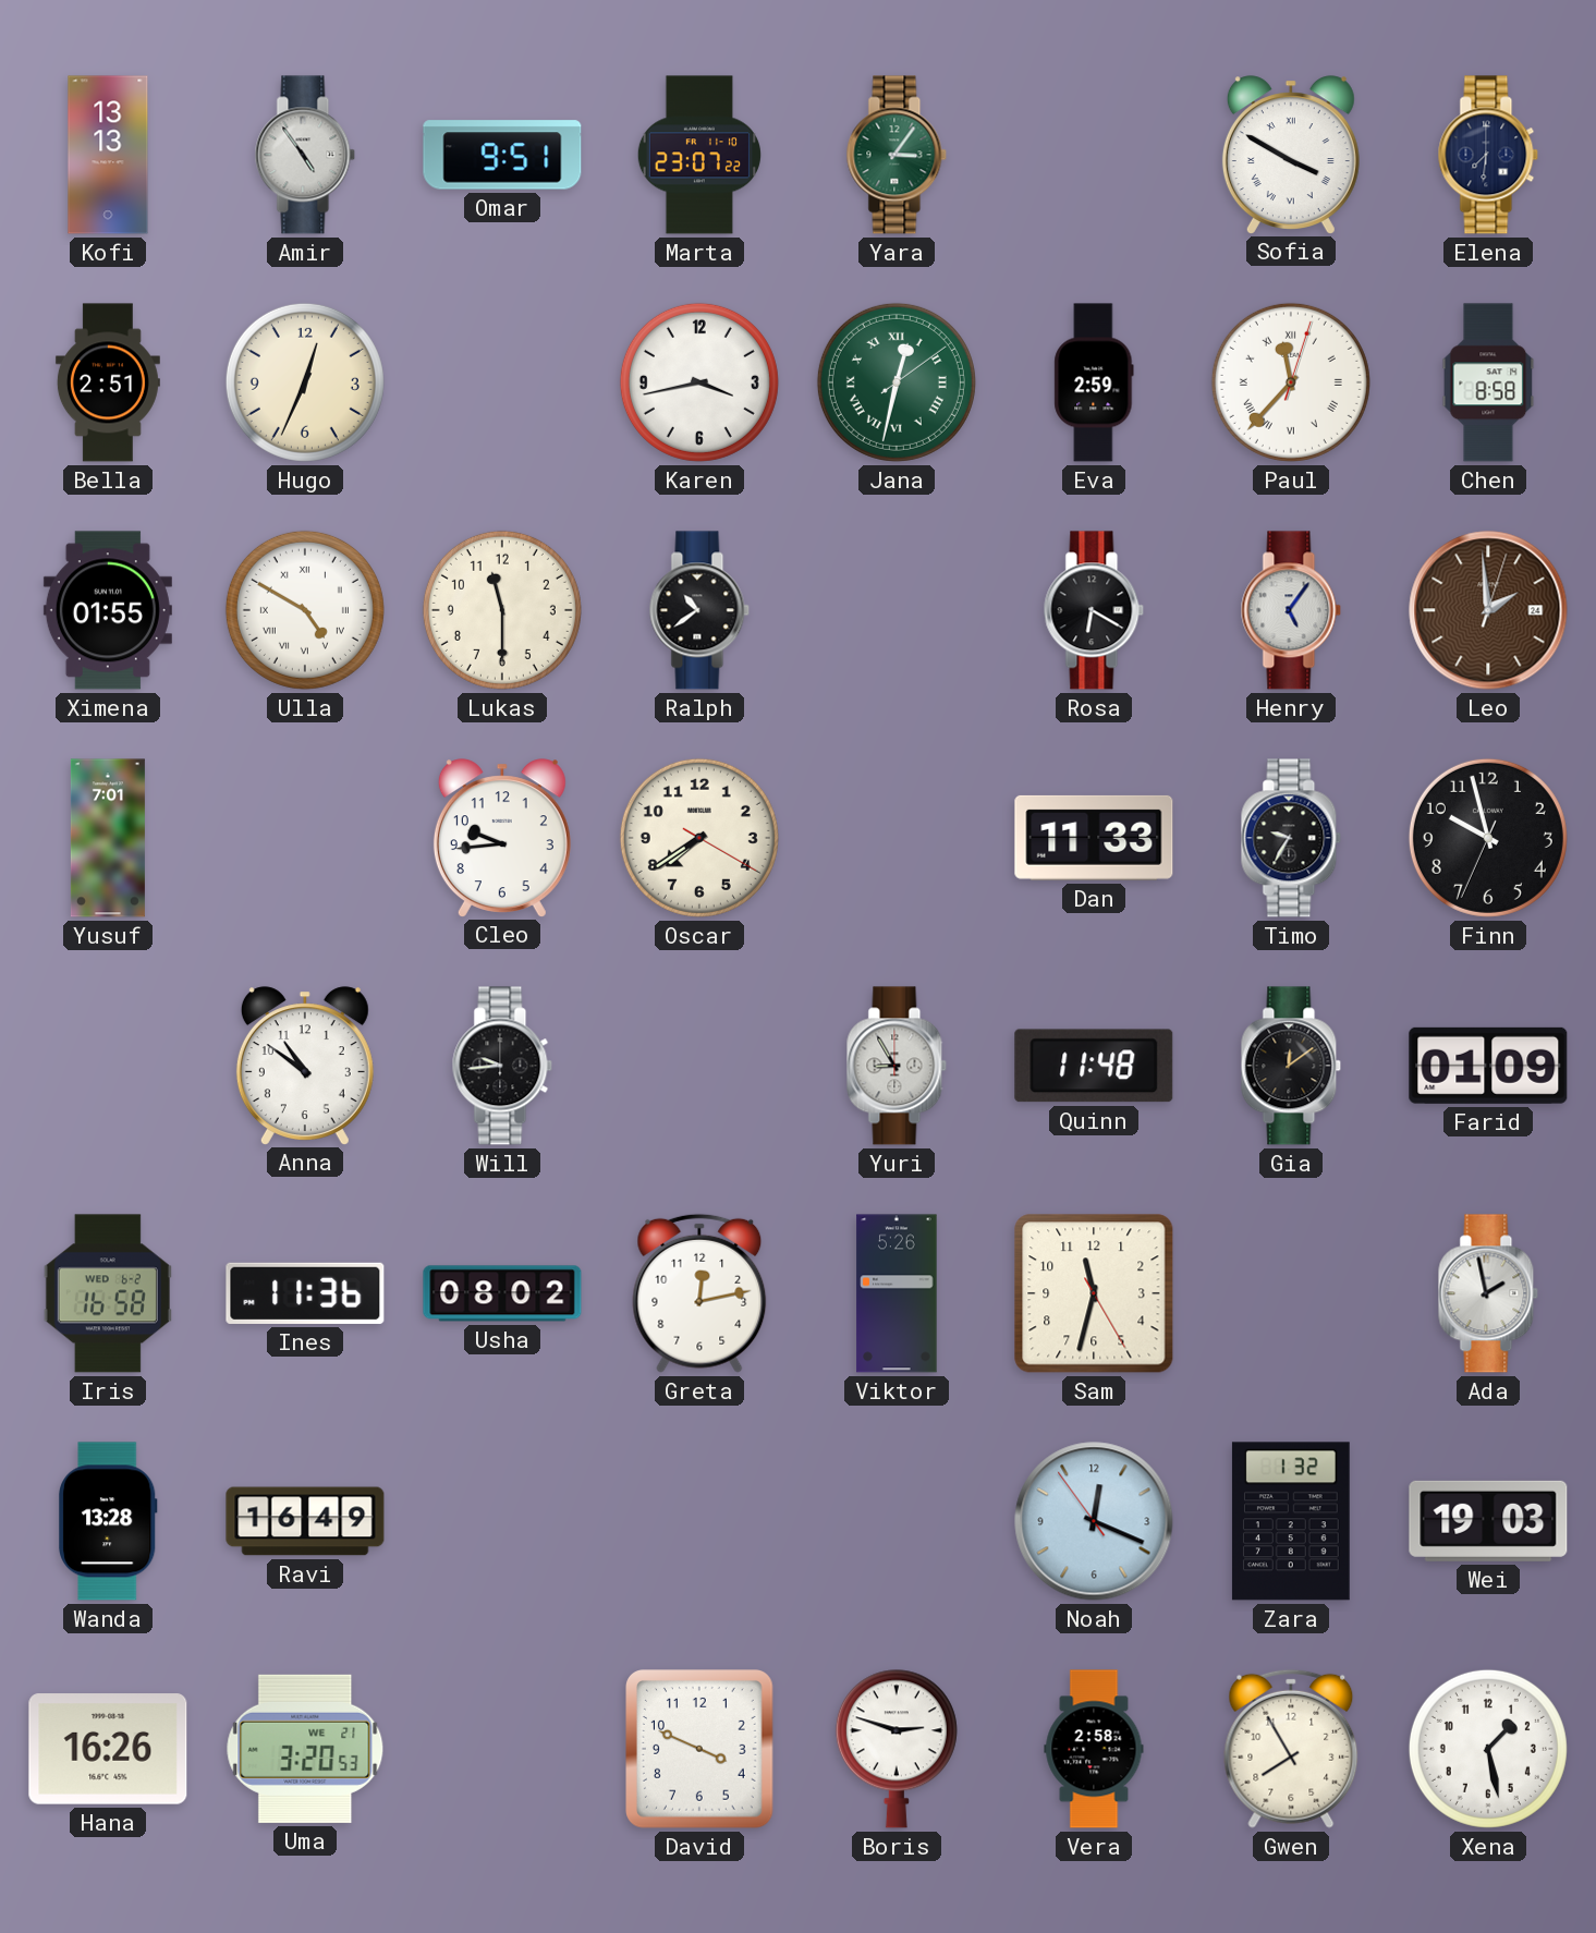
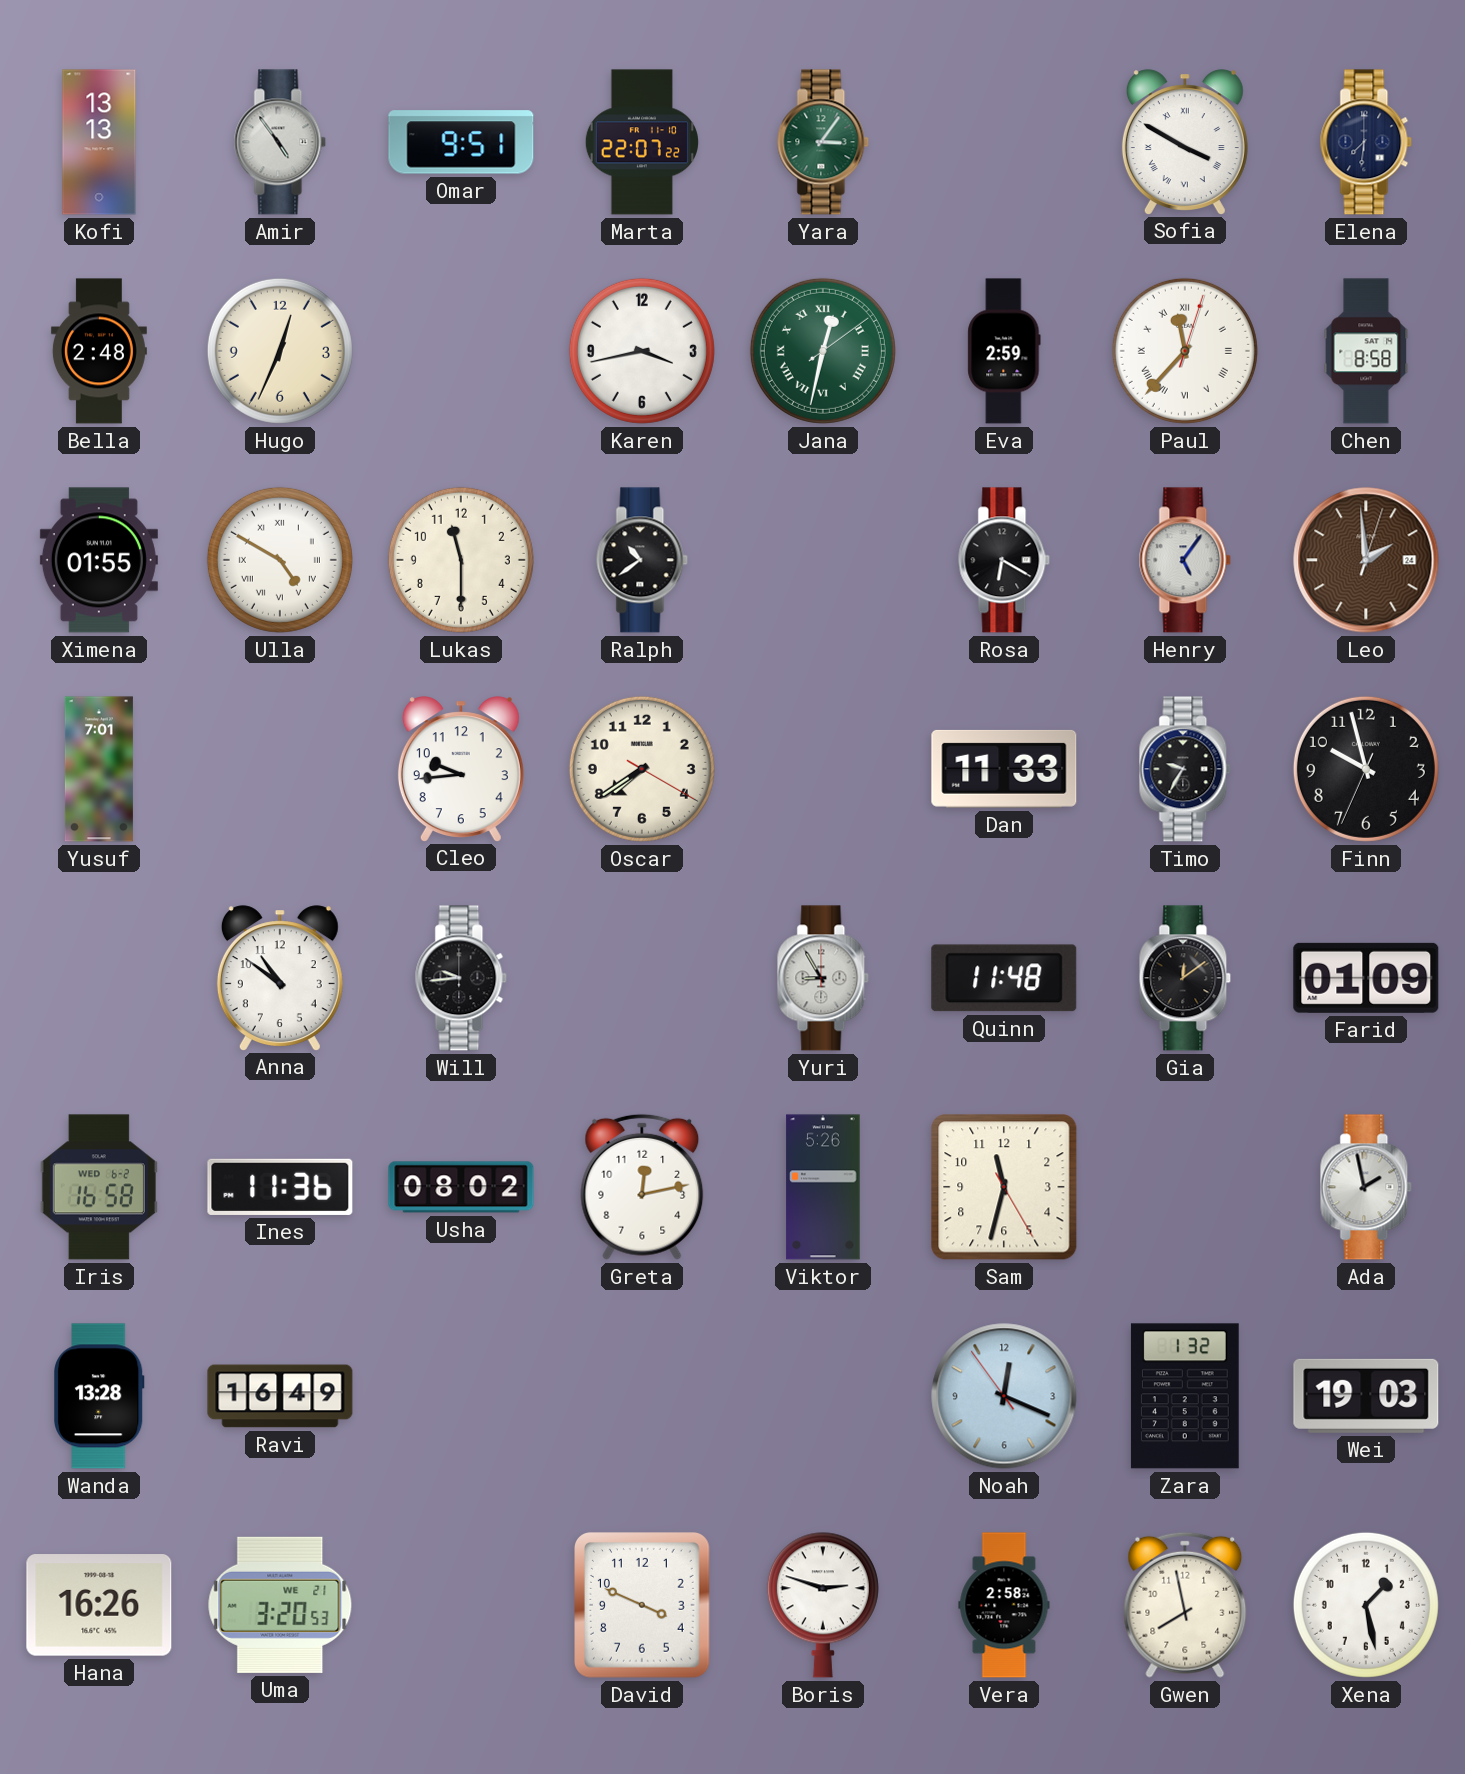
Marta: 23:07 -> 22:07 (642, 142)
Bella: 2:51 -> 2:48 (99, 351)
Gwen: 7:55 -> 7:58 (1185, 1605)
